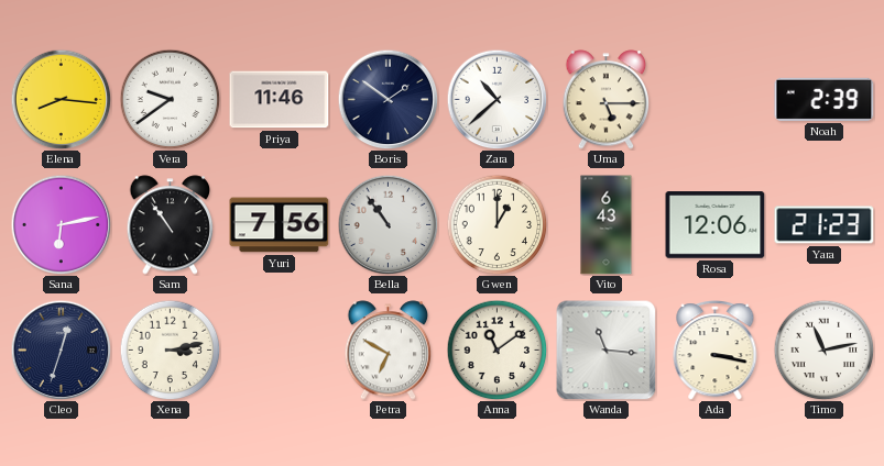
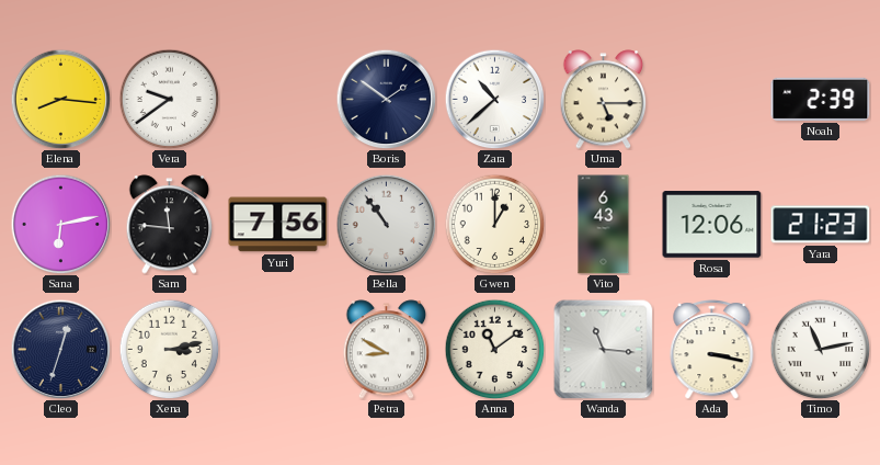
Priya: 11:46 -> none (280, 100)
Sam: 10:54 -> 11:46 (170, 225)
Petra: 6:50 -> 8:50 (387, 350)
